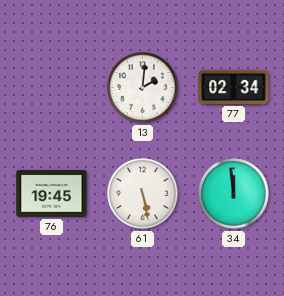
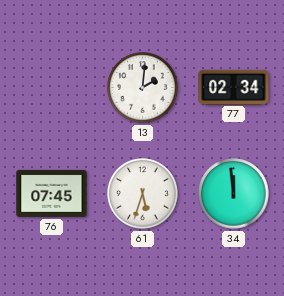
76: 19:45 -> 07:45 (52, 193)
61: 5:28 -> 5:33 (143, 194)
